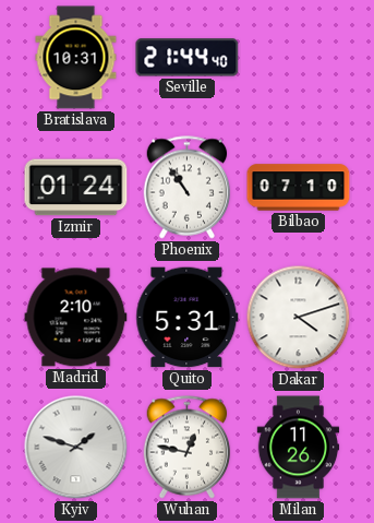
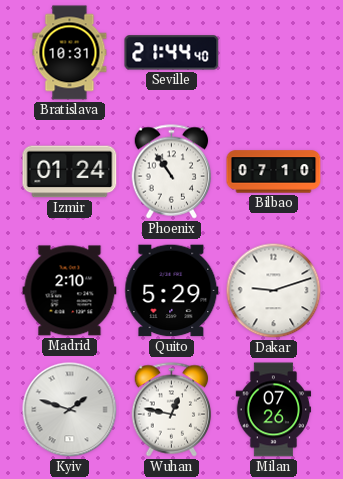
Quito: 5:31 -> 5:29 (172, 291)
Dakar: 4:12 -> 9:12 (274, 291)
Milan: 11:26 -> 07:26 (274, 410)
